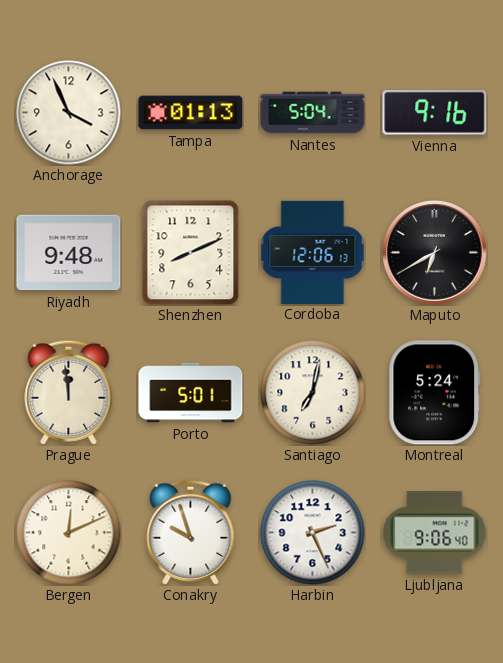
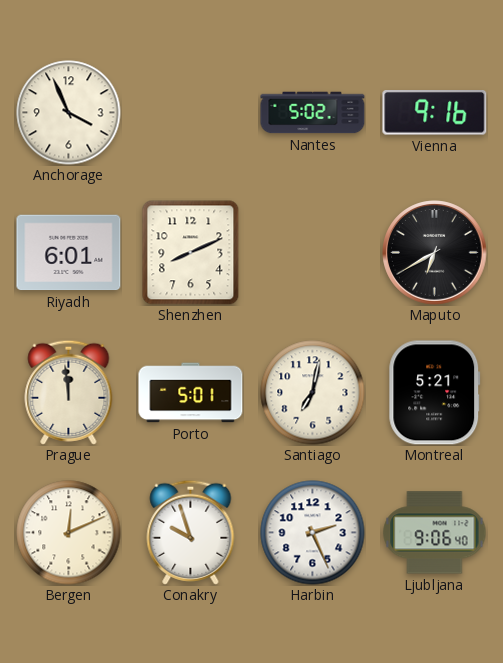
Tampa: 01:13 -> none (191, 113)
Nantes: 5:04 -> 5:02 (313, 113)
Riyadh: 9:48 -> 6:01 (69, 253)
Cordoba: 12:06 -> none (313, 252)
Montreal: 5:24 -> 5:21 (435, 393)
